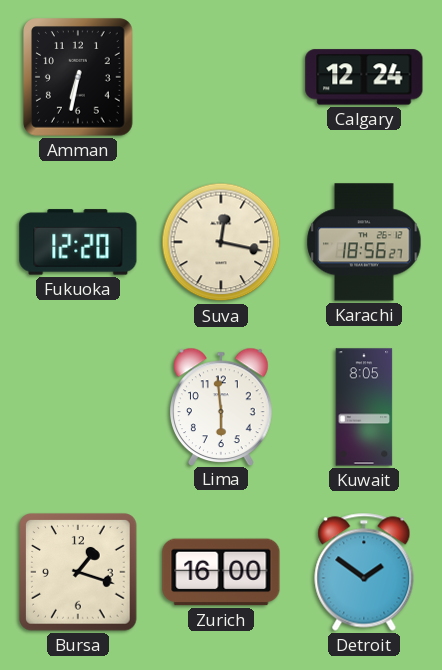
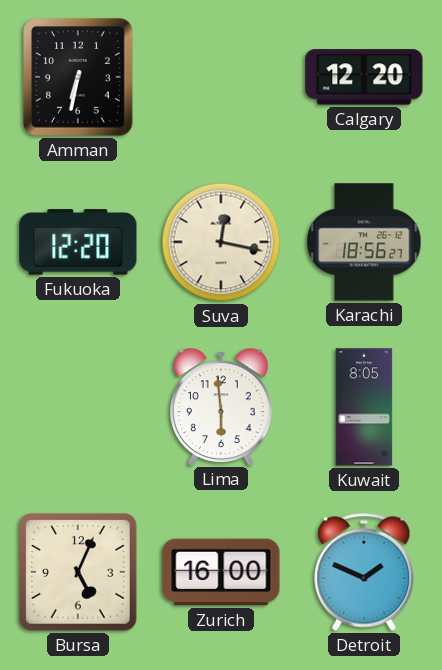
Calgary: 12:24 -> 12:20 (364, 77)
Bursa: 1:18 -> 5:04 (78, 572)
Detroit: 1:51 -> 1:49 (364, 572)
